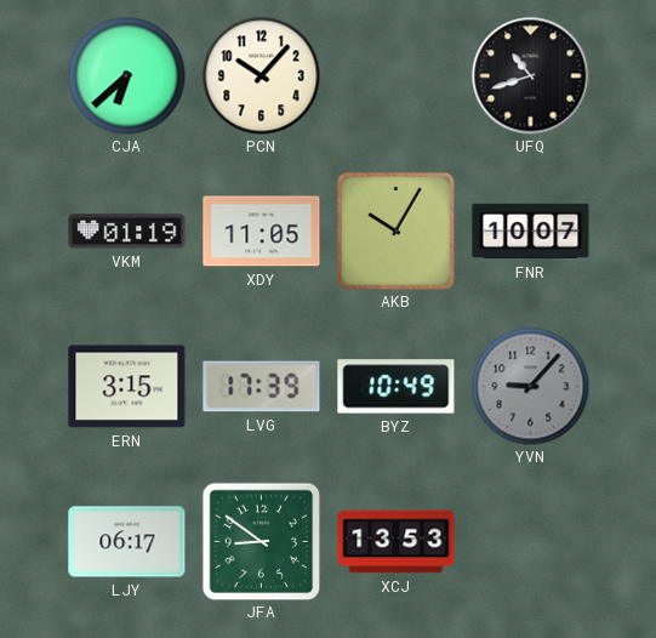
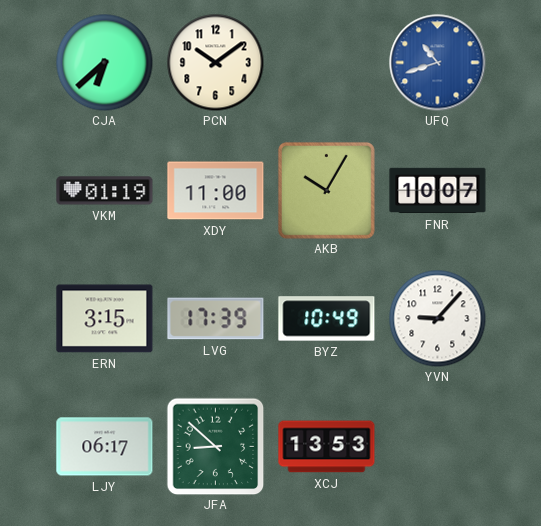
PCN: 10:07 -> 10:09 (215, 62)
UFQ dial: black -> blue (438, 63)
XDY: 11:05 -> 11:00 (216, 191)
YVN dial: grey -> white (437, 318)
JFA: 8:51 -> 8:52 (215, 446)
